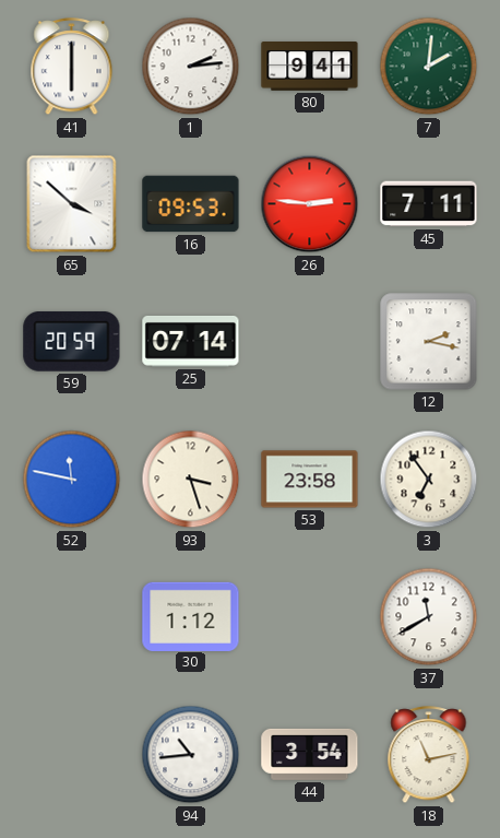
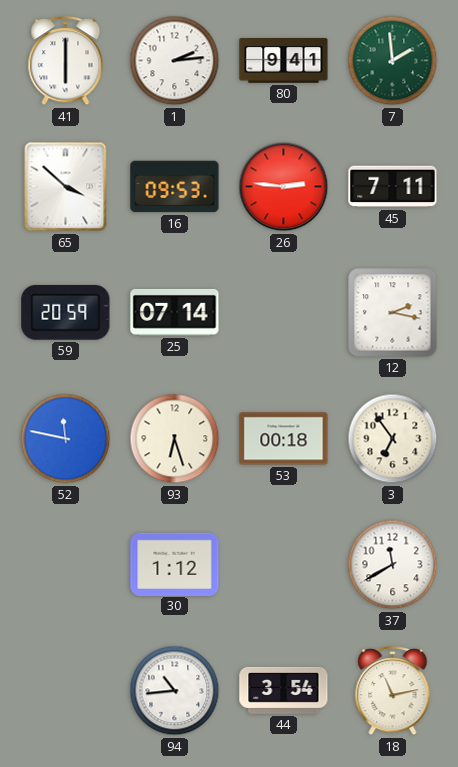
7: 2:01 -> 1:59 (393, 61)
93: 3:27 -> 6:27 (175, 439)
53: 23:58 -> 00:18 (284, 439)
